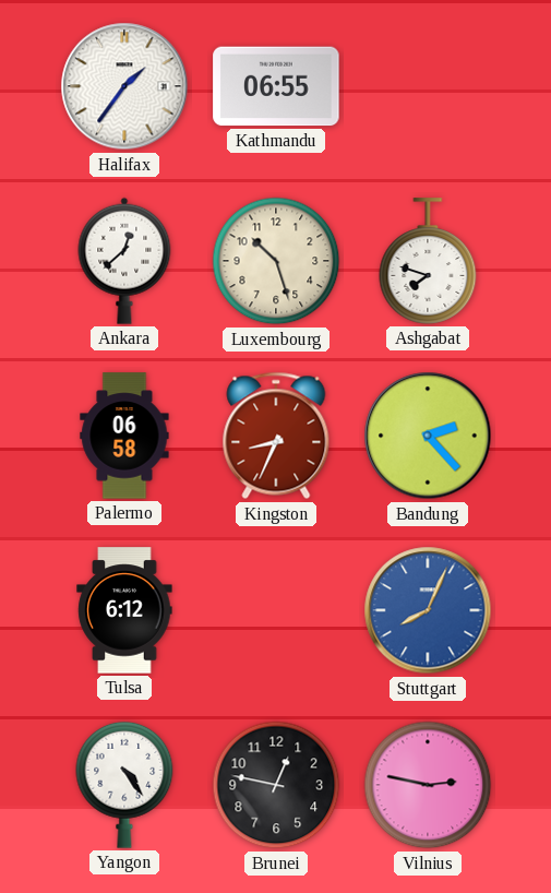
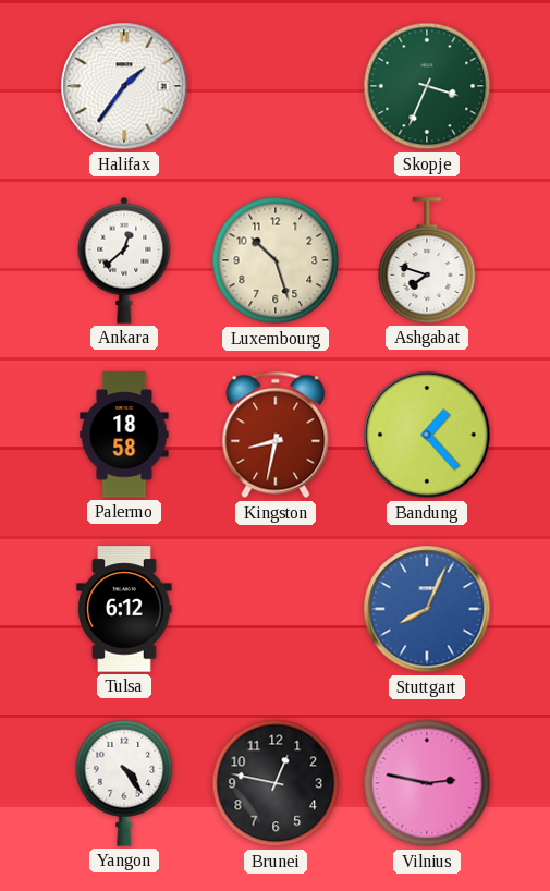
Kathmandu: 06:55 -> none (276, 86)
Skopje: none -> 3:34 (427, 86)
Palermo: 06:58 -> 18:58 (124, 435)
Kingston: 8:34 -> 8:32 (276, 435)
Bandung: 2:23 -> 1:23 (427, 435)
